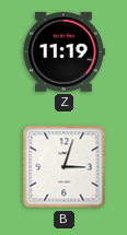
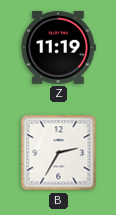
B: 3:03 -> 2:35 (59, 153)
